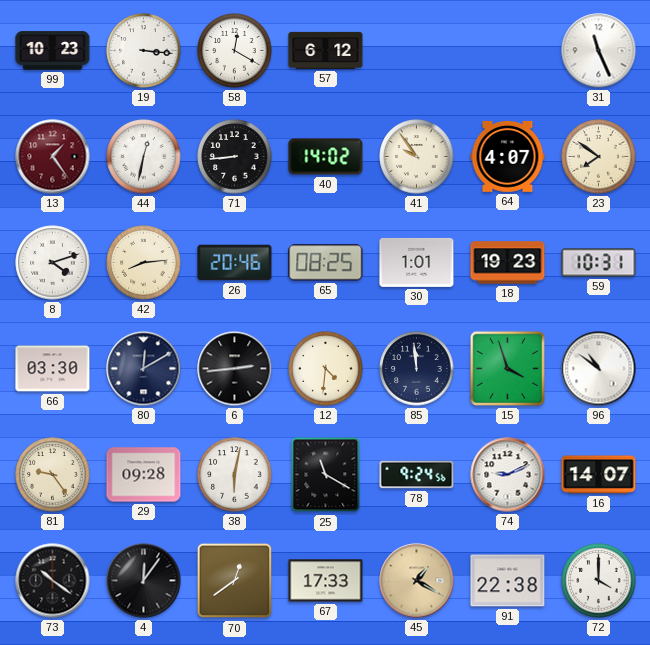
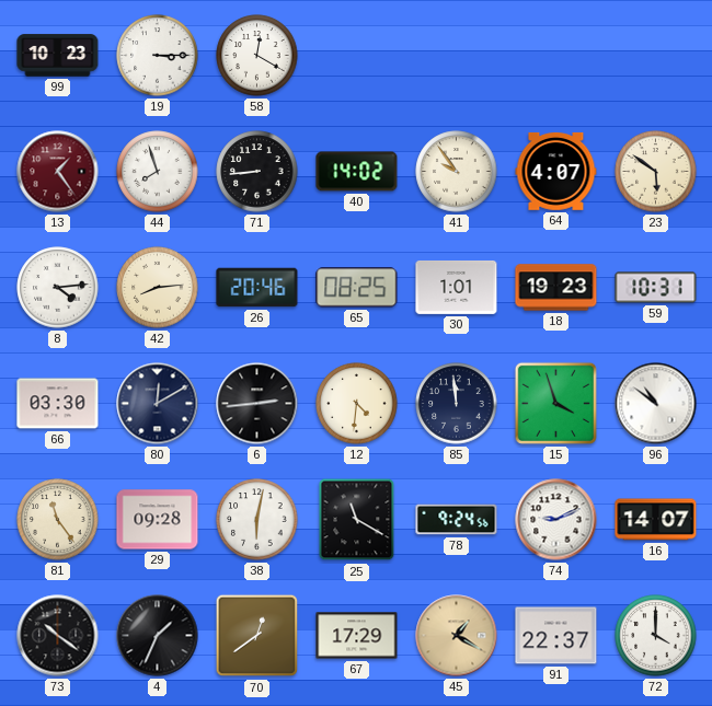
19: 3:16 -> 3:15 (158, 56)
57: 6:12 -> none (326, 50)
31: 11:26 -> none (599, 51)
44: 12:32 -> 7:57 (158, 172)
23: 7:51 -> 5:51 (656, 172)
8: 4:12 -> 4:14 (58, 288)
81: 9:24 -> 11:24 (58, 520)
4: 12:06 -> 1:34 (158, 636)
67: 17:33 -> 17:29 (357, 636)
91: 22:38 -> 22:37 (556, 636)
